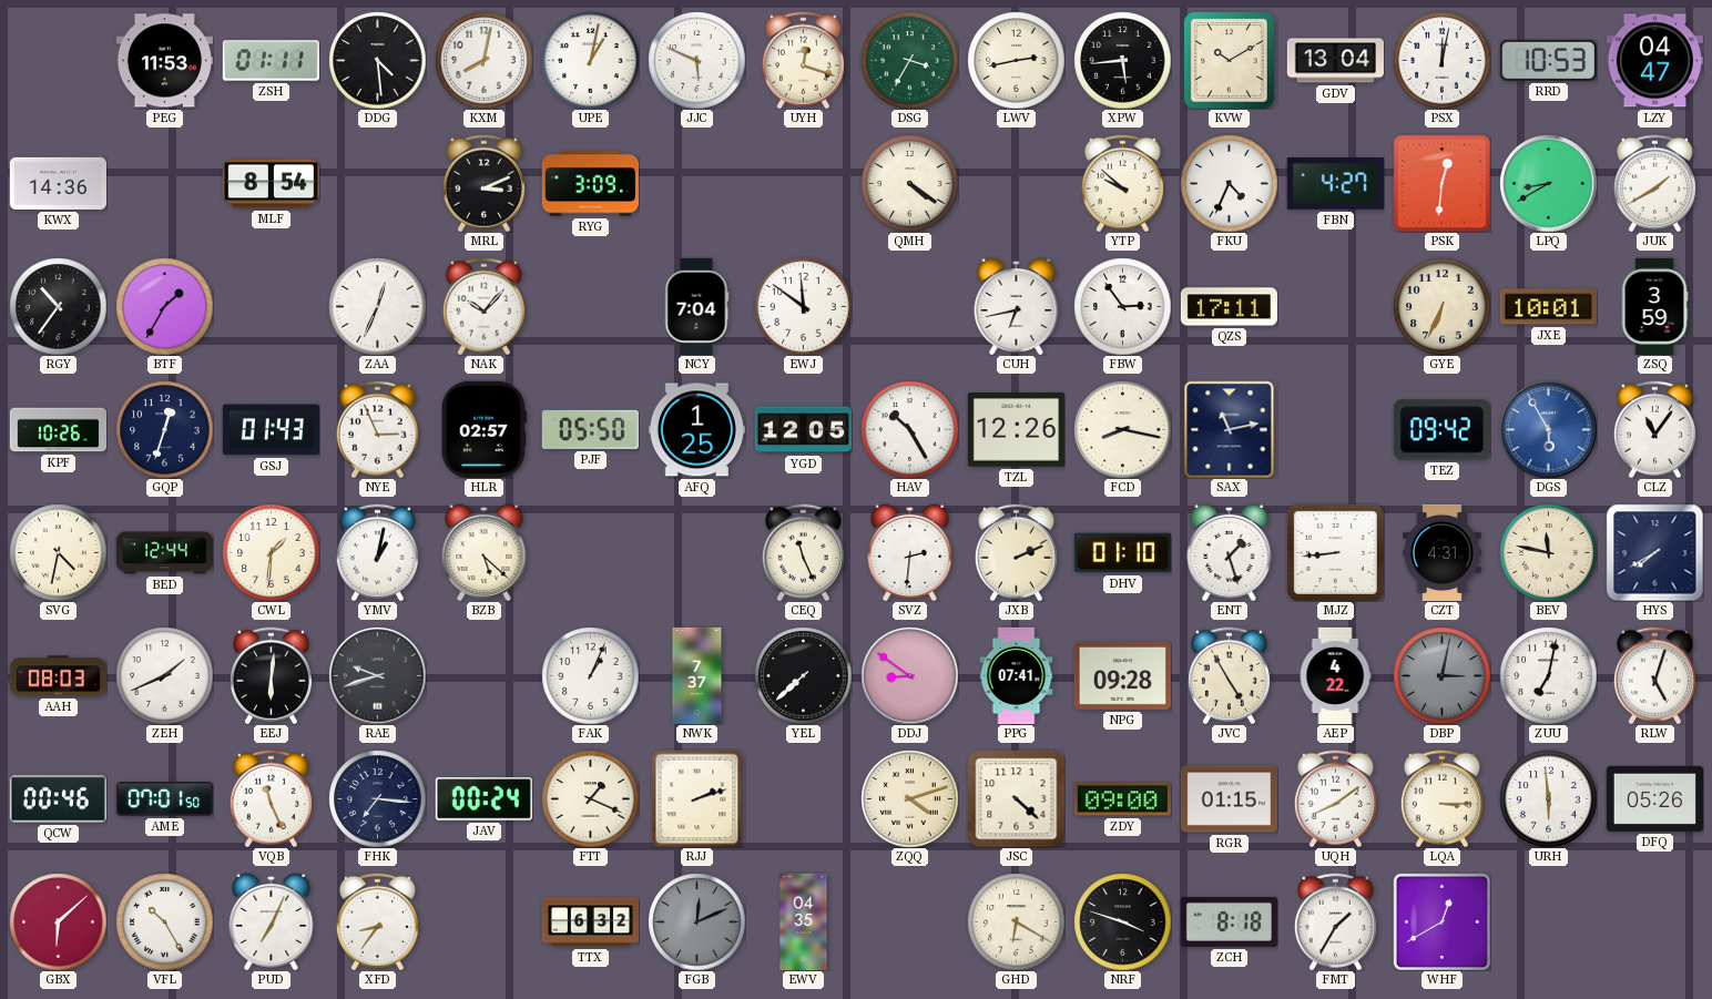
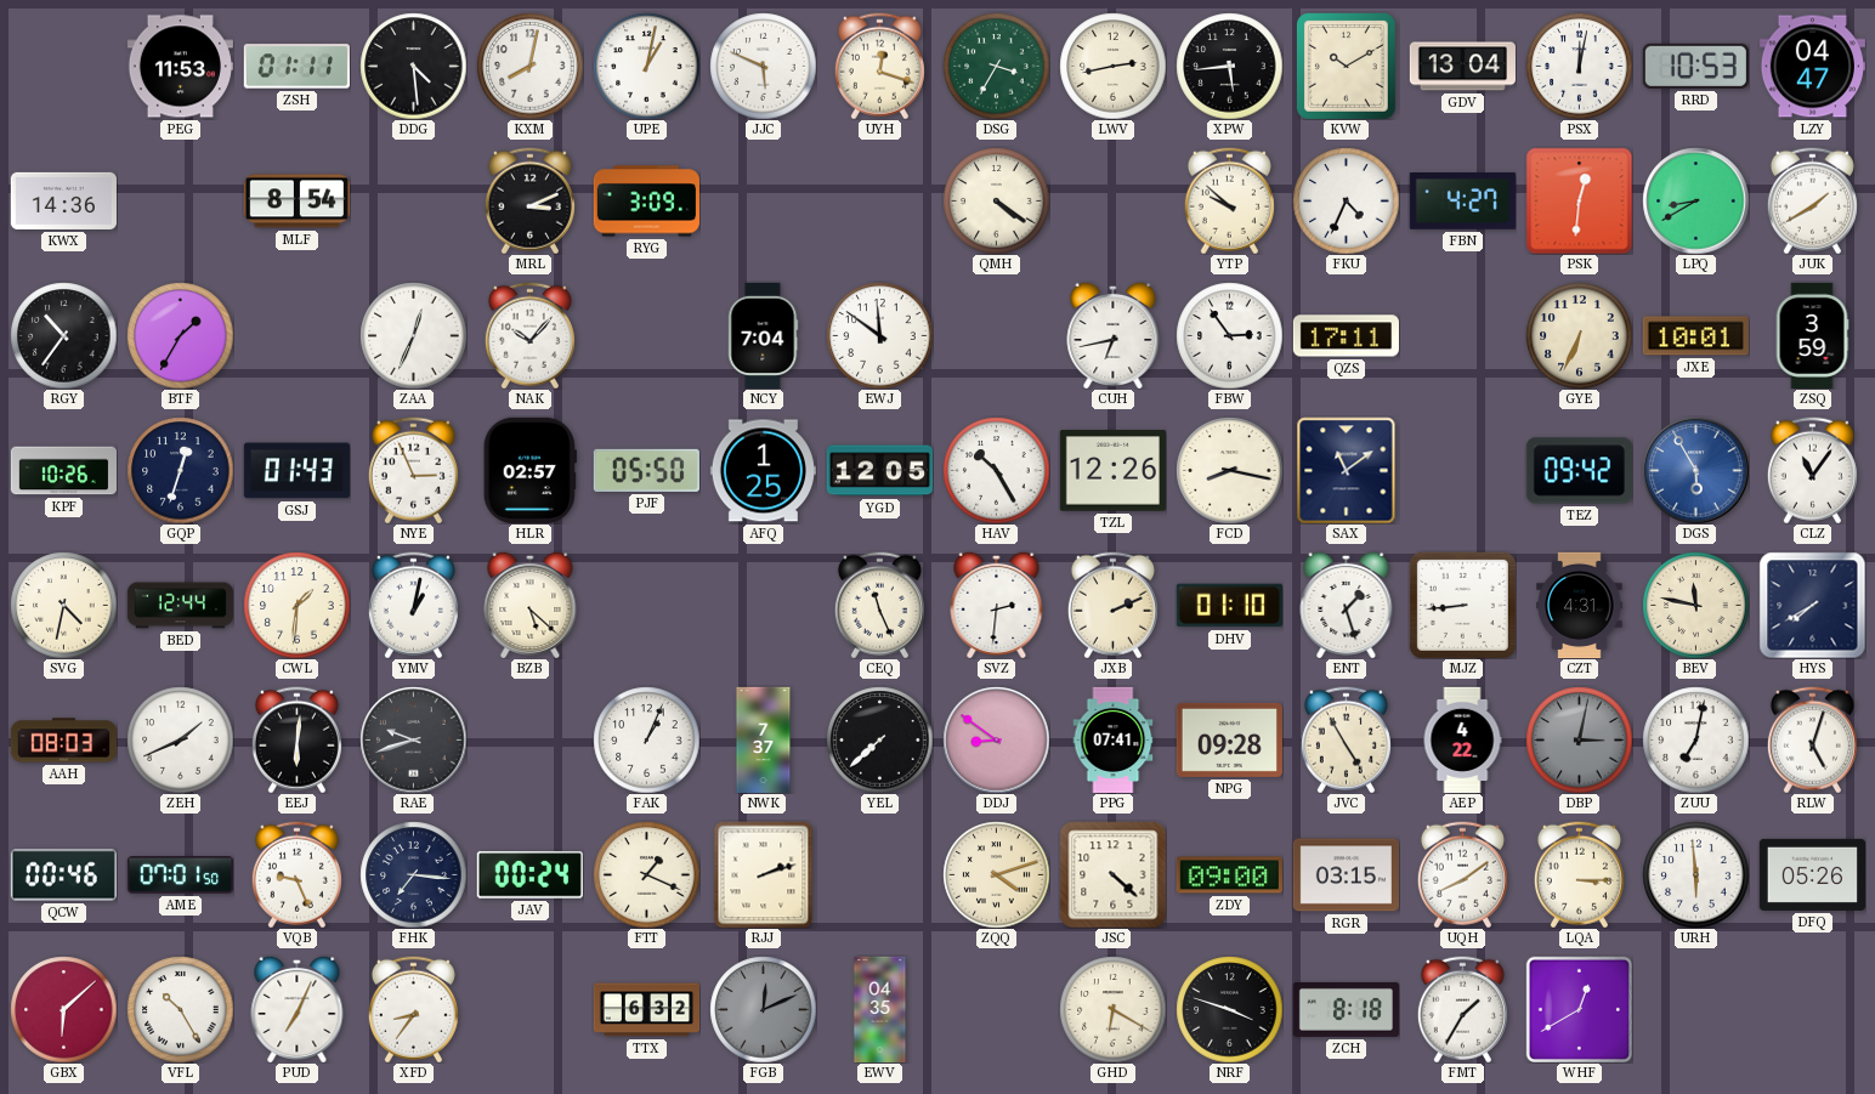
SAX: 11:13 -> 11:09 (1347, 470)
VQB: 11:26 -> 9:26 (296, 874)
RGR: 01:15 -> 03:15 (1346, 875)
